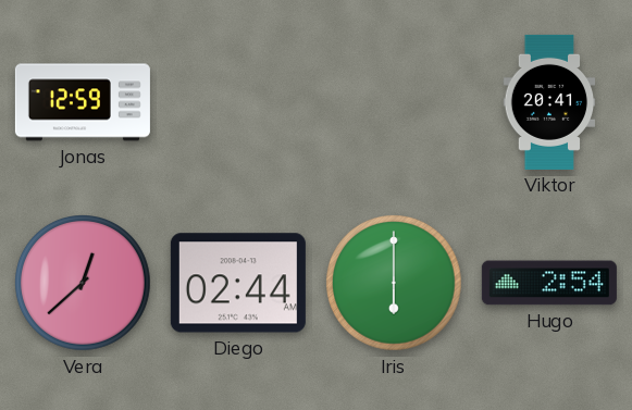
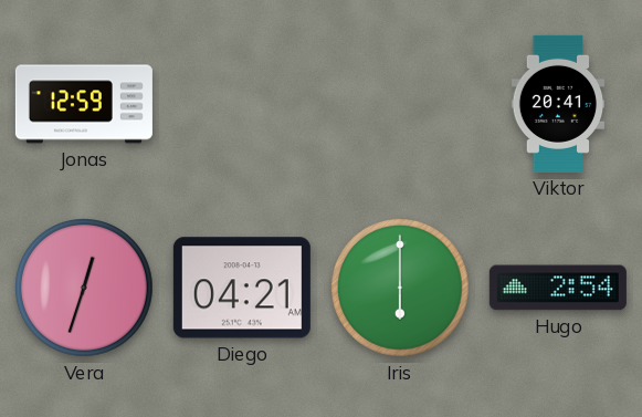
Vera: 12:38 -> 12:33 (85, 289)
Diego: 02:44 -> 04:21 (242, 288)
